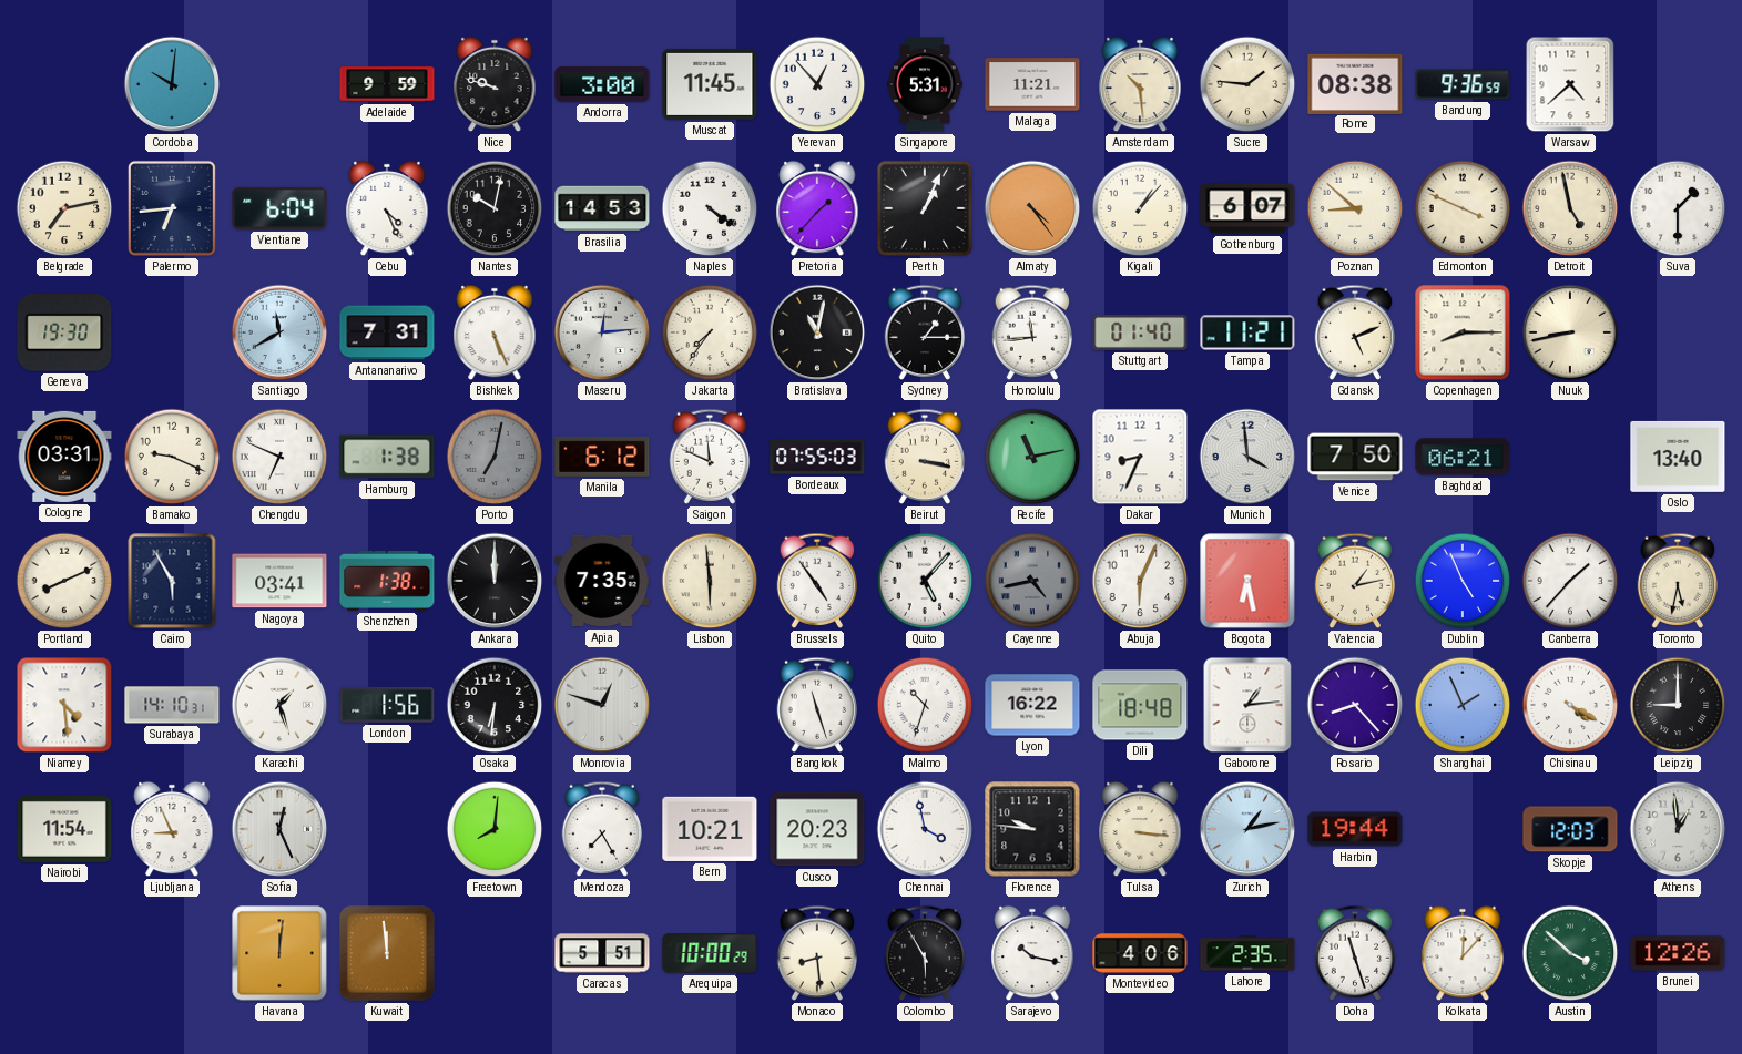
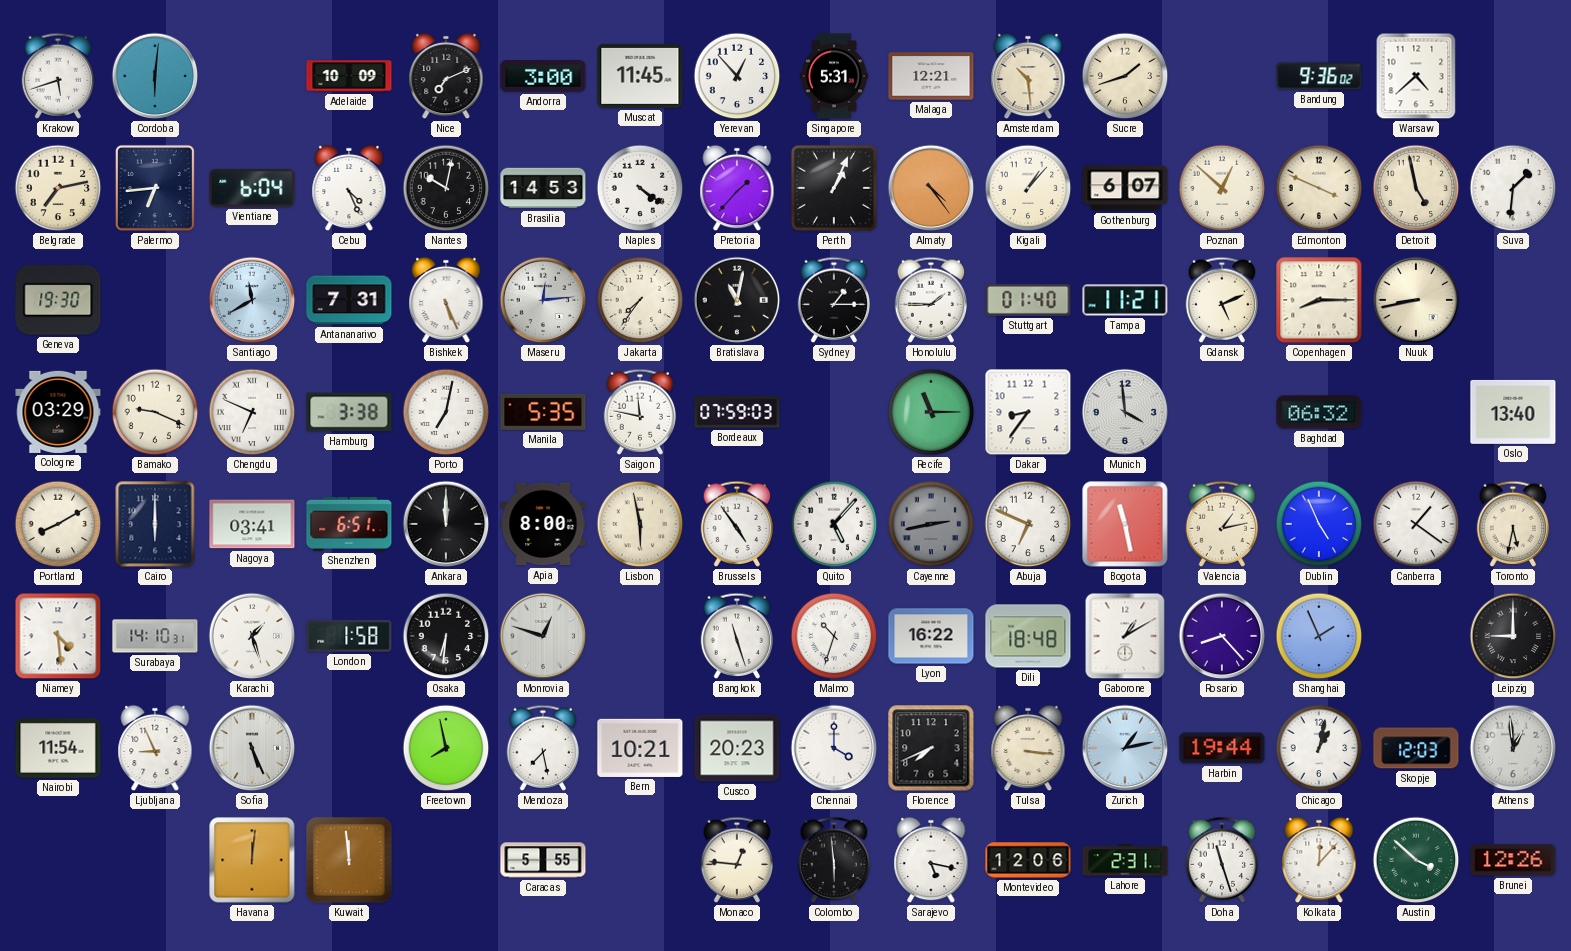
Krakow: none -> 5:42 (58, 76)
Cordoba: 10:01 -> 6:01 (155, 76)
Adelaide: 9:59 -> 10:09 (349, 76)
Nice: 9:48 -> 7:11 (446, 76)
Malaga: 11:21 -> 12:21 (931, 76)
Sucre: 1:46 -> 1:42 (1125, 76)
Rome: 08:38 -> none (1355, 83)
Bandung: 9:36:59 -> 9:36:02 (1319, 76)
Poznan: 8:52 -> 12:52 (1222, 188)
Suva: 1:30 -> 1:31 (1513, 188)
Honolulu: 11:44 -> 1:45 (931, 300)
Cologne: 03:31 -> 03:29 (58, 412)
Hamburg: 1:38 -> 3:38 (349, 412)
Porto dial: grey -> white (446, 412)
Manila: 6:12 -> 5:35 (543, 412)
Saigon: 11:49 -> 11:47 (640, 412)
Bordeaux: 07:55 -> 07:59 (737, 412)
Beirut: 3:17 -> none (925, 457)
Recife: 11:13 -> 11:15 (931, 412)
Dakar: 8:34 -> 8:36 (1028, 412)
Venice: 7:50 -> none (1355, 457)
Baghdad: 06:21 -> 06:32 (1319, 412)
Portland: 8:11 -> 8:10 (58, 524)
Cairo: 5:55 -> 6:00 (155, 524)
Shenzhen: 1:38 -> 6:51 (349, 524)
Apia: 7:35 -> 8:00 (543, 524)
Lisbon: 5:59 -> 5:58 (640, 524)
Cayenne: 4:43 -> 2:43 (931, 524)
Abuja: 6:04 -> 6:49 (1028, 524)
Bogota: 6:28 -> 11:28 (1125, 524)
Canberra: 1:37 -> 1:21 (1416, 524)
London: 1:56 -> 1:58 (349, 636)
Gaborone: 1:14 -> 1:10 (1125, 636)
Chisinau: 4:20 -> none (1570, 705)
Sofia: 12:26 -> 5:26 (252, 748)
Freetown: 8:01 -> 7:58 (446, 748)
Mendoza: 7:25 -> 7:28 (543, 748)
Chennai: 3:58 -> 4:00 (834, 748)
Florence: 9:46 -> 7:41 (931, 748)
Chicago: none -> 1:02 (1319, 748)
Caracas: 5:51 -> 5:55 (543, 860)
Arequipa: 10:00 -> none (710, 953)
Monaco: 8:29 -> 12:46 (737, 860)
Colombo: 5:55 -> 5:59 (834, 860)
Sarajevo: 10:17 -> 5:17 (931, 860)
Montevideo: 4:06 -> 12:06 (1028, 860)
Lahore: 2:35 -> 2:31 (1125, 860)
